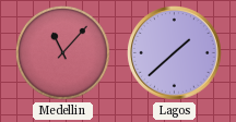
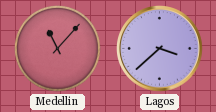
Lagos: 1:38 -> 3:38 (160, 49)
